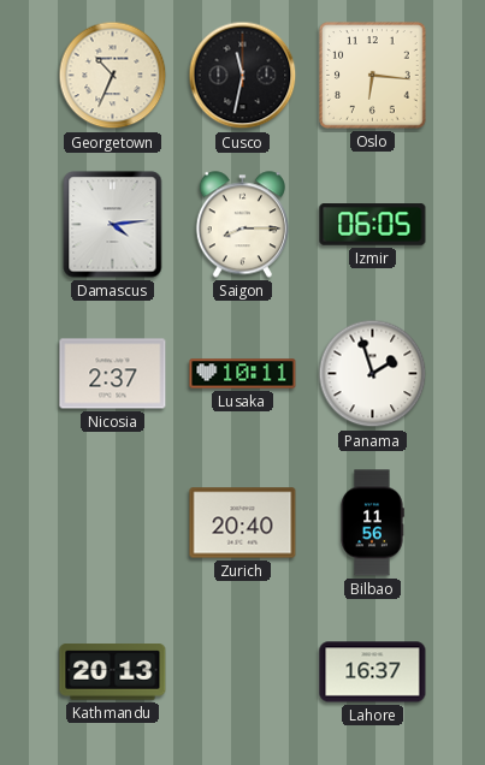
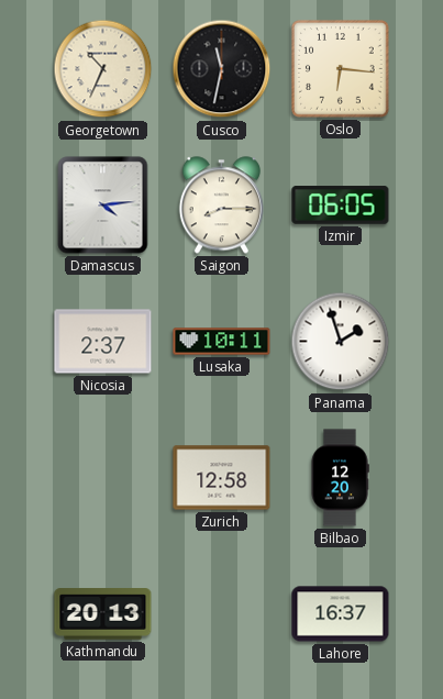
Zurich: 20:40 -> 12:58 (222, 478)
Bilbao: 11:56 -> 12:20 (340, 478)
